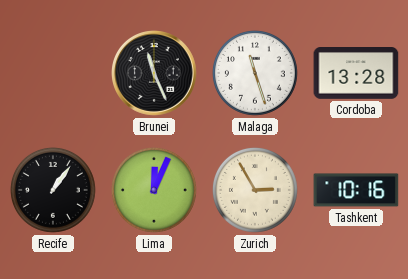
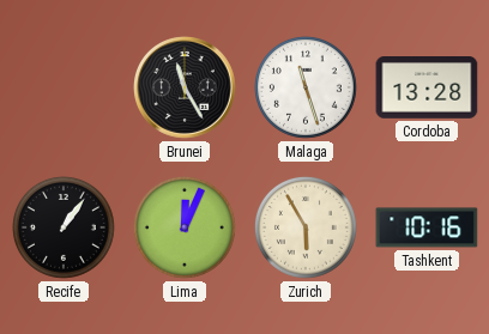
Brunei: 11:26 -> 11:25 (186, 89)
Zurich: 2:55 -> 5:55 (306, 227)
